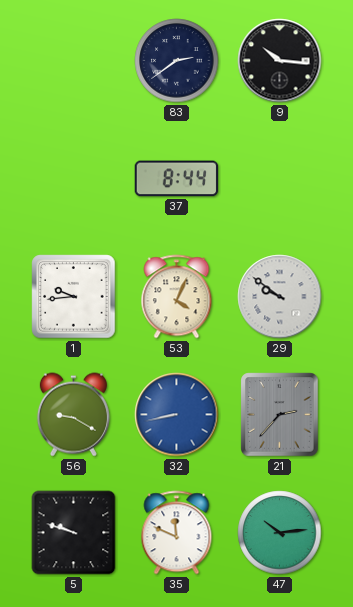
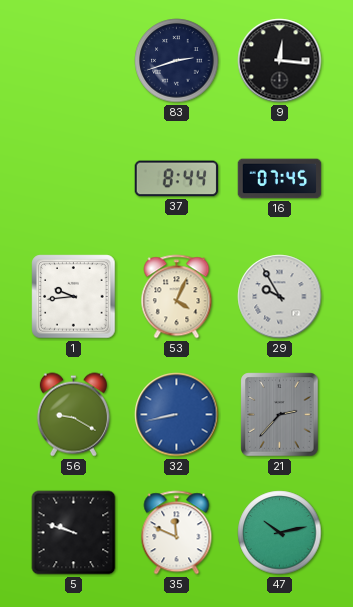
83: 2:39 -> 2:42 (177, 61)
9: 10:16 -> 12:16 (280, 61)
16: none -> 07:45 (280, 179)
29: 9:51 -> 9:55 (280, 297)
47: 10:14 -> 10:13 (280, 533)
